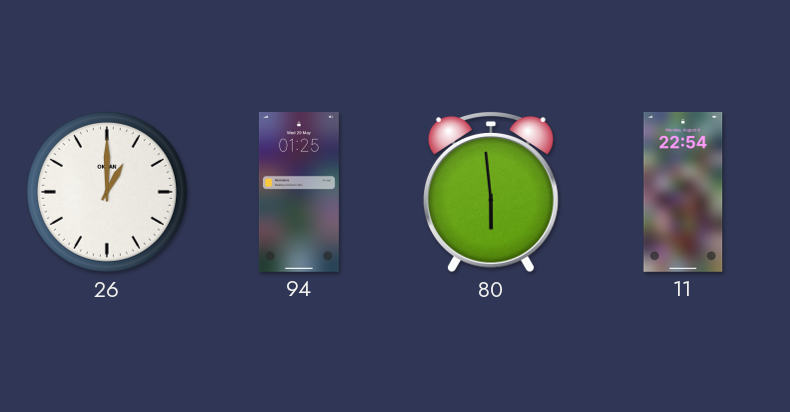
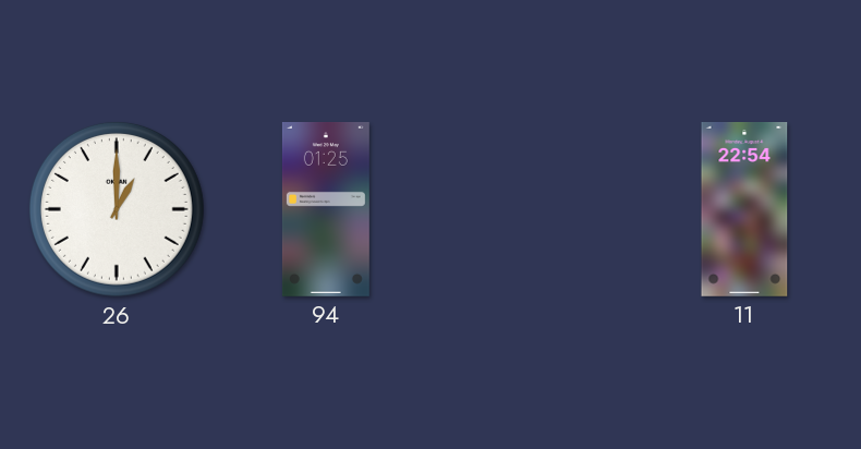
80: 5:59 -> none (491, 193)
